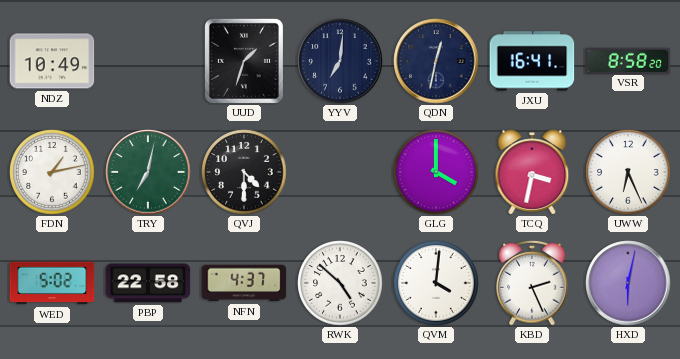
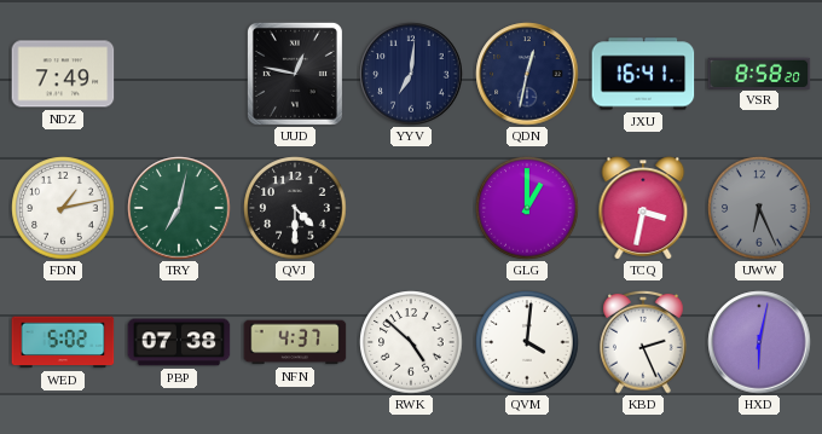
NDZ: 10:49 -> 7:49 (63, 74)
UUD: 1:33 -> 12:47 (295, 74)
GLG: 4:00 -> 1:00 (527, 208)
UWW dial: white -> grey (759, 208)
PBP: 22:58 -> 07:38 (179, 342)
